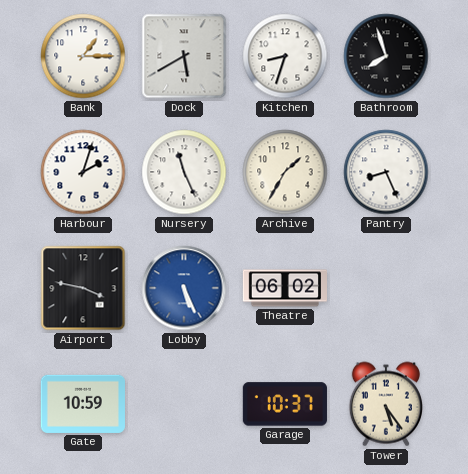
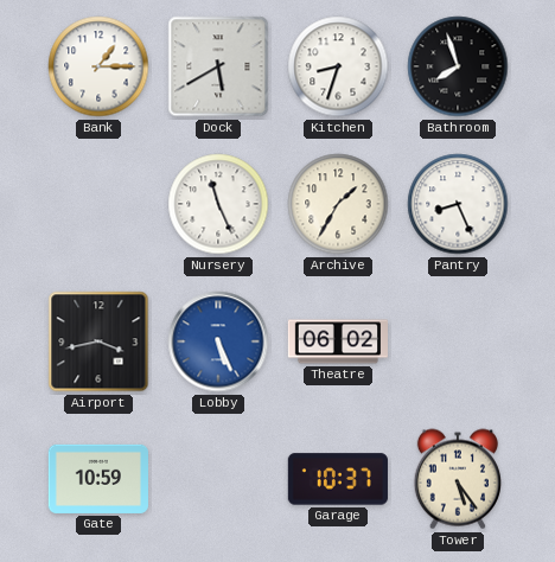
Harbour: 2:03 -> none (83, 172)
Airport: 3:47 -> 3:43 (98, 341)
